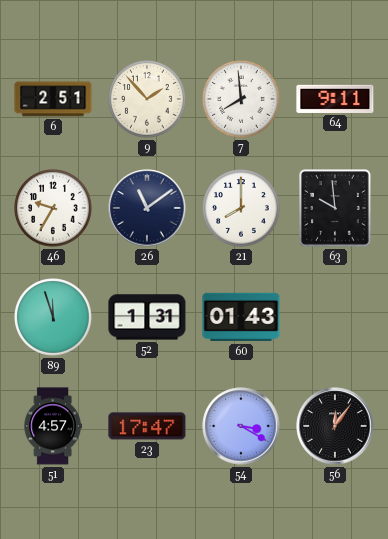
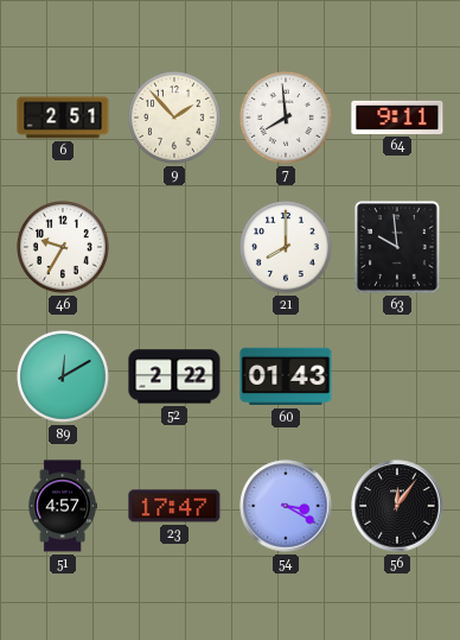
26: 11:09 -> none (147, 208)
89: 11:57 -> 12:10 (64, 378)
52: 1:31 -> 2:22 (174, 376)
